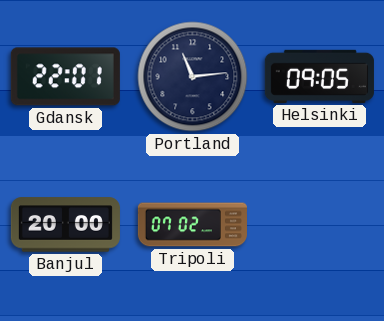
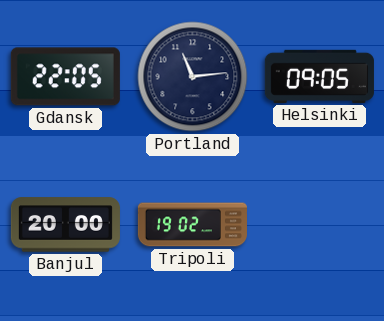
Gdansk: 22:01 -> 22:05 (65, 77)
Tripoli: 07:02 -> 19:02 (192, 225)
